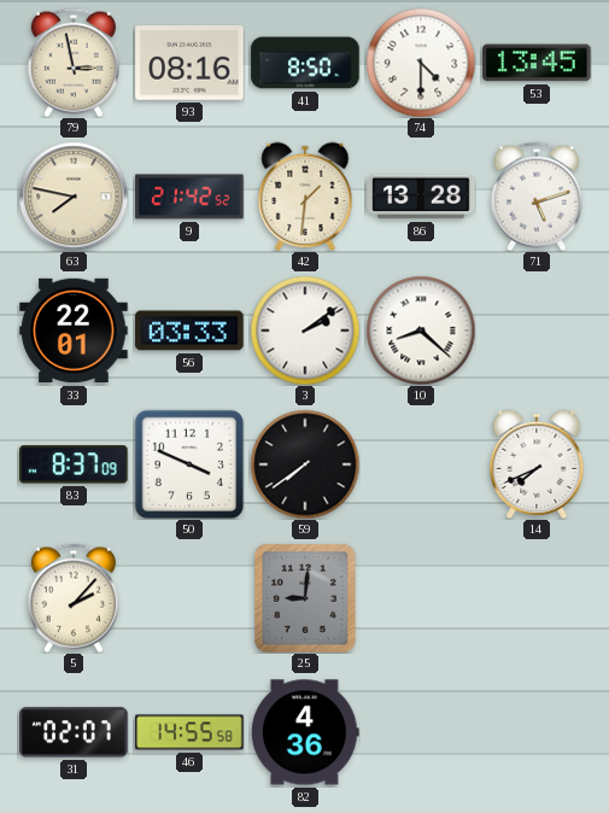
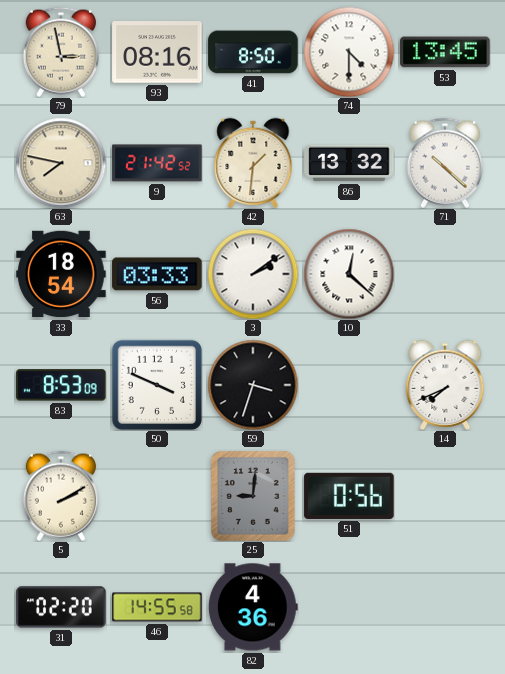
86: 13:28 -> 13:32 (349, 163)
71: 5:12 -> 10:22 (445, 163)
33: 22:01 -> 18:54 (61, 274)
10: 8:22 -> 12:22 (349, 274)
83: 8:37 -> 8:53 (61, 385)
59: 7:39 -> 3:33 (253, 385)
5: 2:07 -> 2:10 (61, 496)
51: none -> 0:56 (349, 496)
31: 02:07 -> 02:20 (61, 607)
